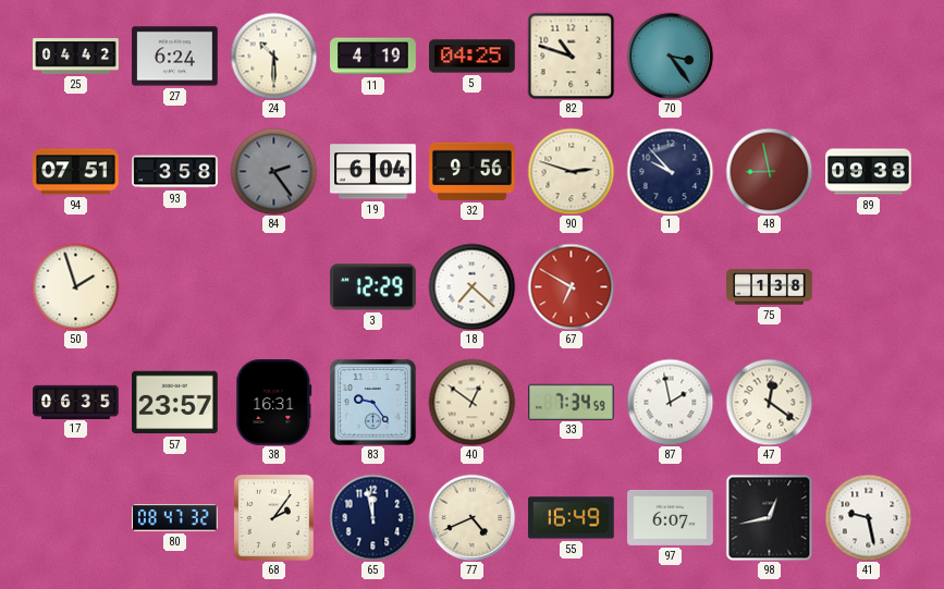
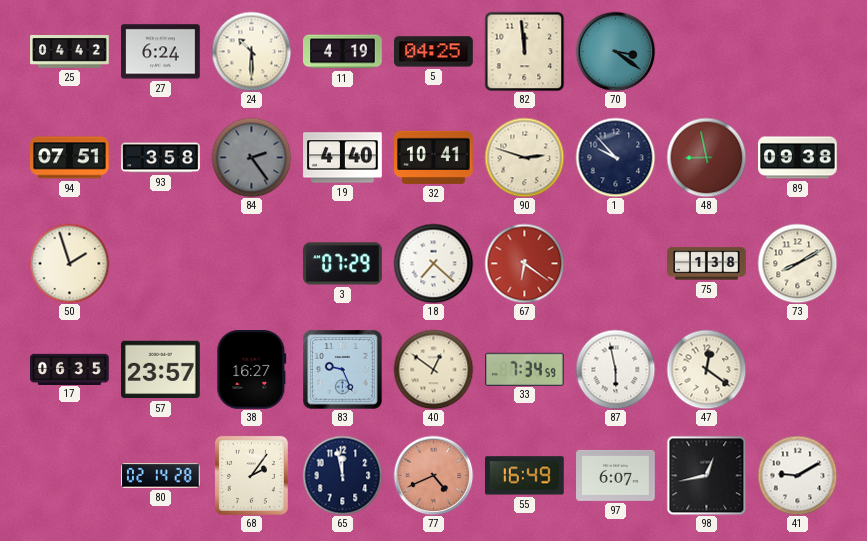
82: 10:48 -> 11:59 (524, 51)
70: 3:24 -> 3:21 (615, 51)
19: 6:04 -> 4:40 (343, 158)
32: 9:56 -> 10:41 (434, 157)
3: 12:29 -> 07:29 (343, 264)
67: 6:50 -> 6:21 (524, 263)
73: none -> 8:10 (797, 263)
38: 16:31 -> 16:27 (252, 370)
83: 9:24 -> 9:26 (343, 370)
87: 1:58 -> 5:58 (615, 369)
80: 08:47 -> 02:14 (161, 476)
77 dial: cream -> salmon (433, 475)
41: 9:28 -> 9:10 (797, 475)
